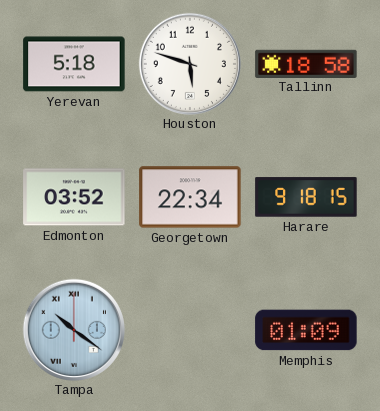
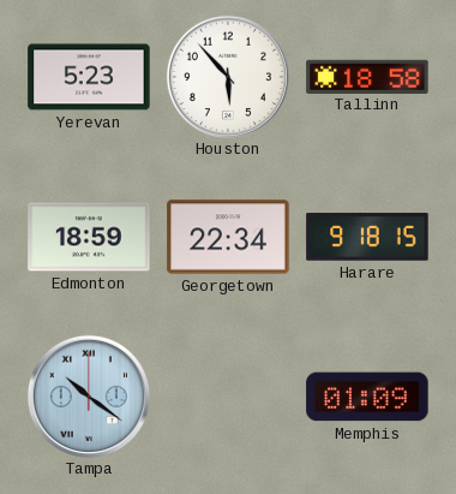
Yerevan: 5:18 -> 5:23 (89, 77)
Houston: 5:48 -> 5:53 (228, 77)
Edmonton: 03:52 -> 18:59 (89, 237)
